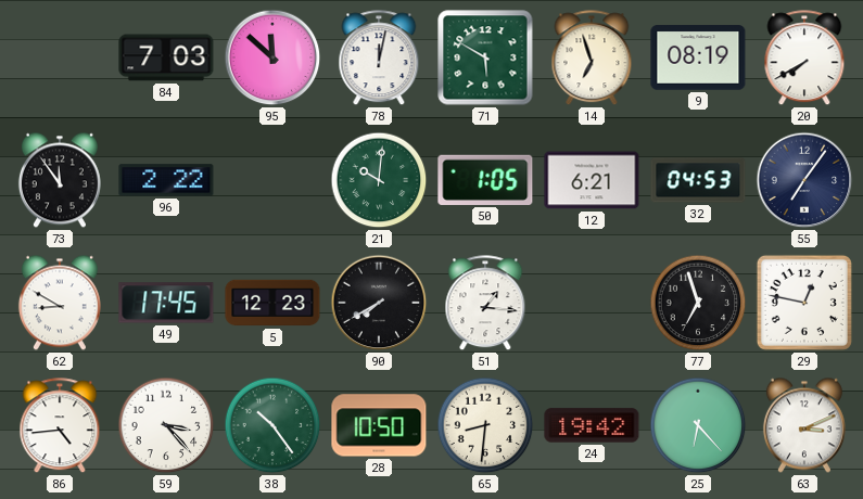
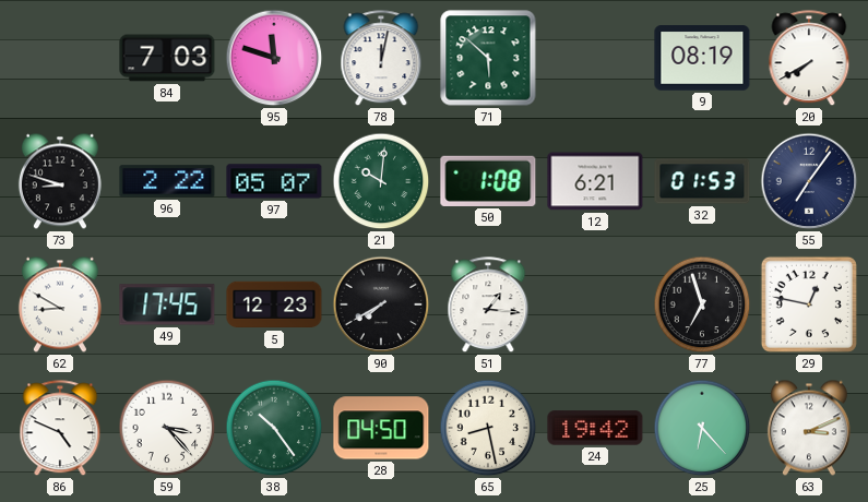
95: 11:52 -> 11:48 (274, 58)
71: 5:50 -> 5:52 (488, 58)
14: 6:57 -> none (592, 59)
73: 11:54 -> 8:48 (60, 181)
97: none -> 05:07 (274, 181)
50: 1:05 -> 1:08 (488, 181)
32: 04:53 -> 01:53 (702, 181)
86: 4:44 -> 4:49 (60, 429)
28: 10:50 -> 04:50 (381, 428)
65: 8:31 -> 8:28 (488, 428)
